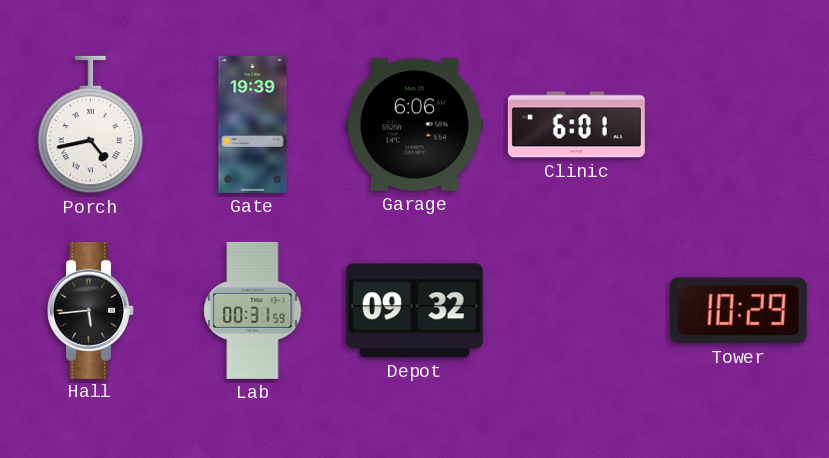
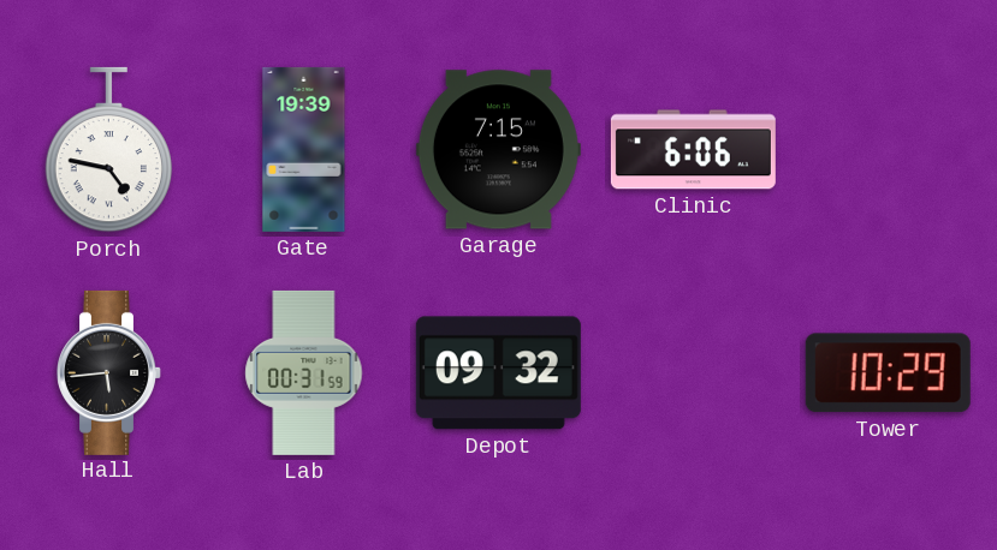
Porch: 4:43 -> 4:47 (109, 150)
Garage: 6:06 -> 7:15 (498, 150)
Clinic: 6:01 -> 6:06 (693, 150)
